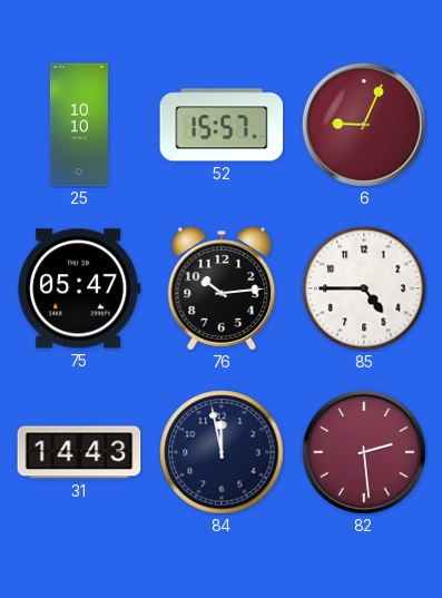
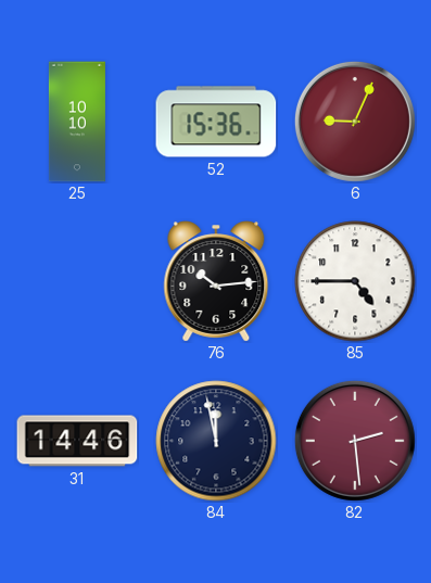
52: 15:57 -> 15:36 (216, 122)
75: 05:47 -> none (79, 288)
31: 14:43 -> 14:46 (77, 441)
